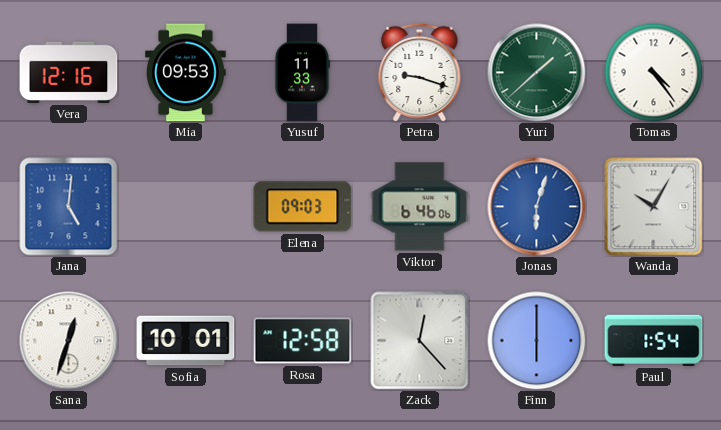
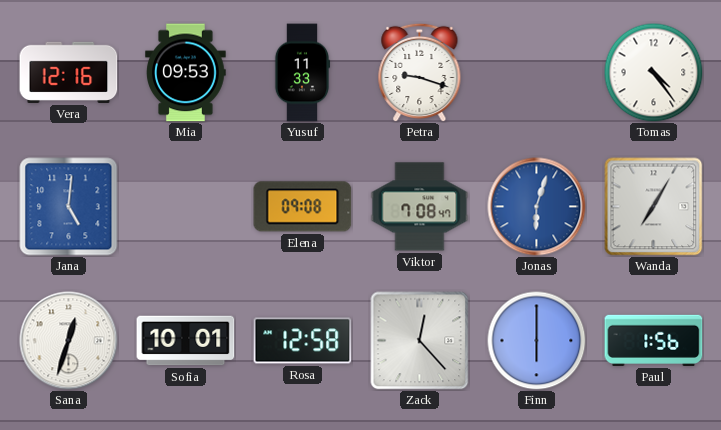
Yuri: 1:38 -> none (537, 73)
Elena: 09:03 -> 09:08 (303, 207)
Viktor: 6:46 -> 7:08 (420, 207)
Wanda: 10:05 -> 7:05 (654, 207)
Paul: 1:54 -> 1:56 (654, 340)
